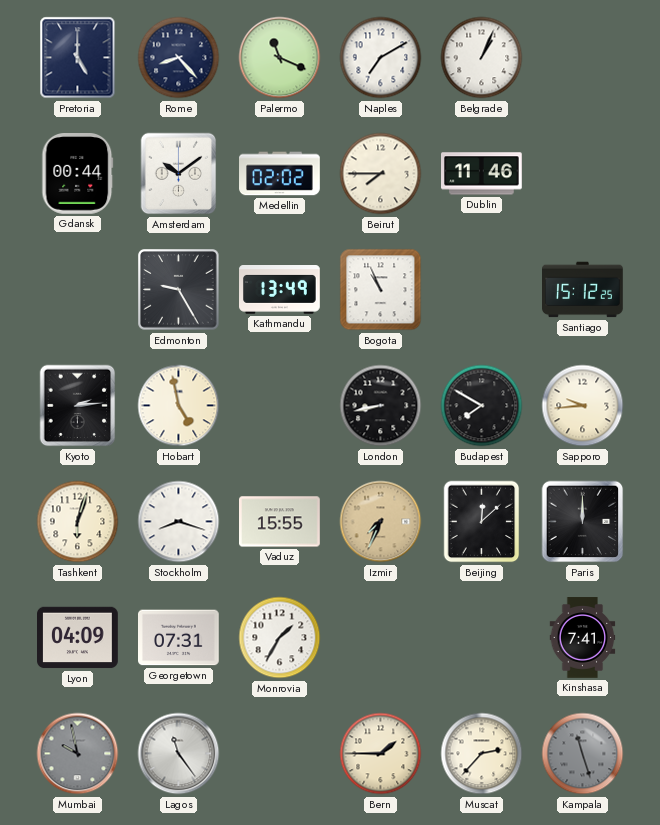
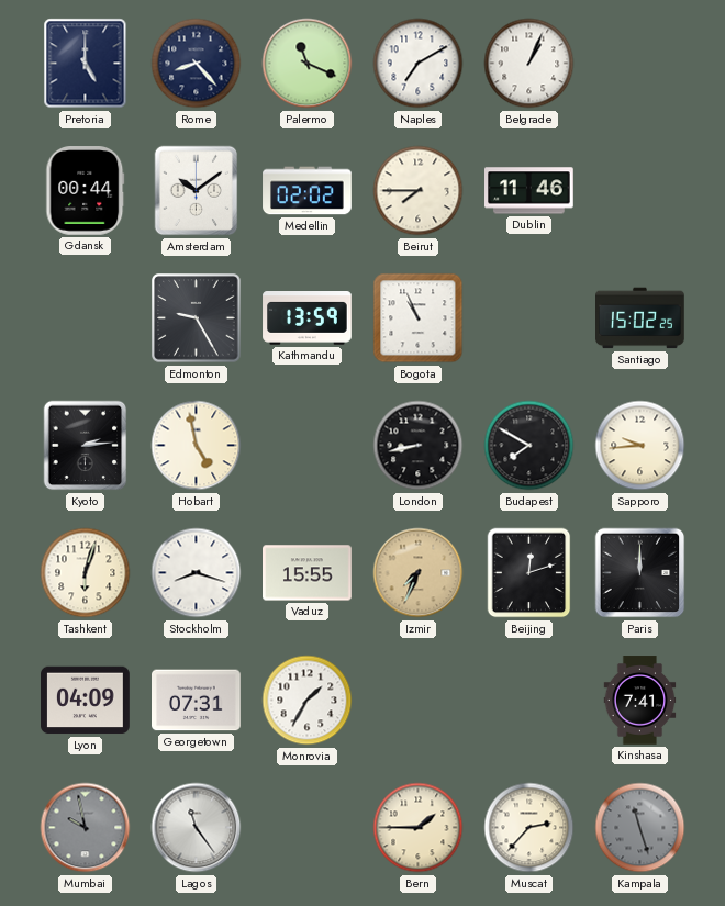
Kathmandu: 13:49 -> 13:59 (308, 318)
Santiago: 15:12 -> 15:02 (640, 318)
Beijing: 12:08 -> 12:12 (529, 573)
